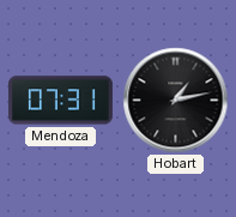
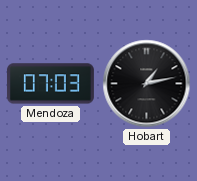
Mendoza: 07:31 -> 07:03 (50, 84)
